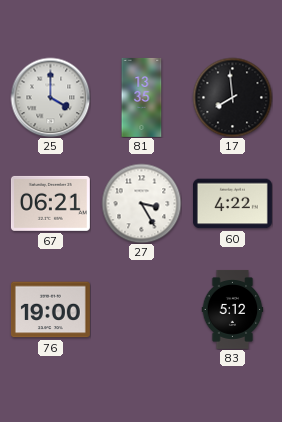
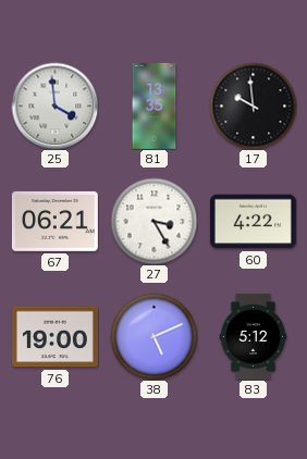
25: 4:00 -> 3:59 (54, 106)
17: 7:59 -> 9:59 (253, 106)
38: none -> 5:11 (153, 336)
